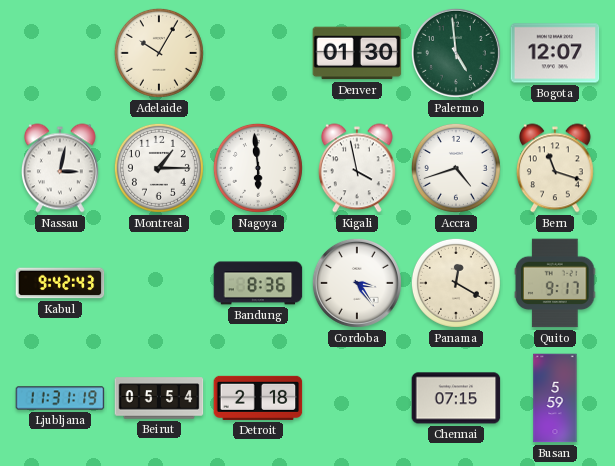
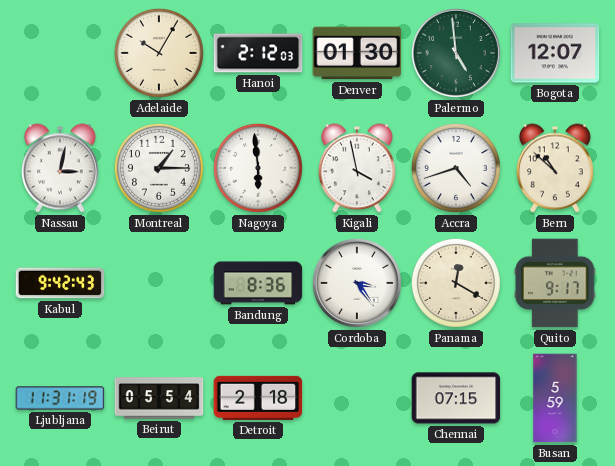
Hanoi: none -> 2:12 (258, 53)
Bern: 11:18 -> 10:52 (555, 168)
